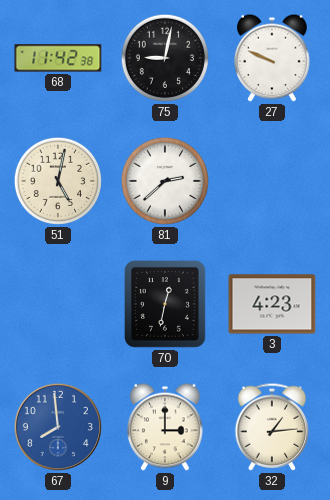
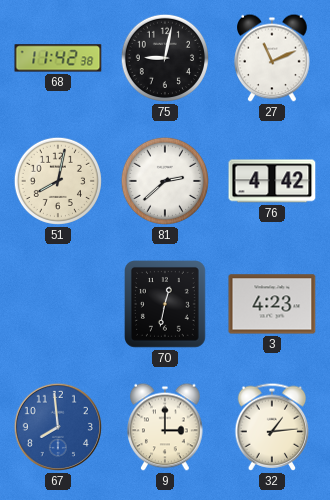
27: 9:49 -> 11:11 (272, 58)
51: 5:02 -> 8:02 (58, 181)
76: none -> 4:42 (272, 181)
